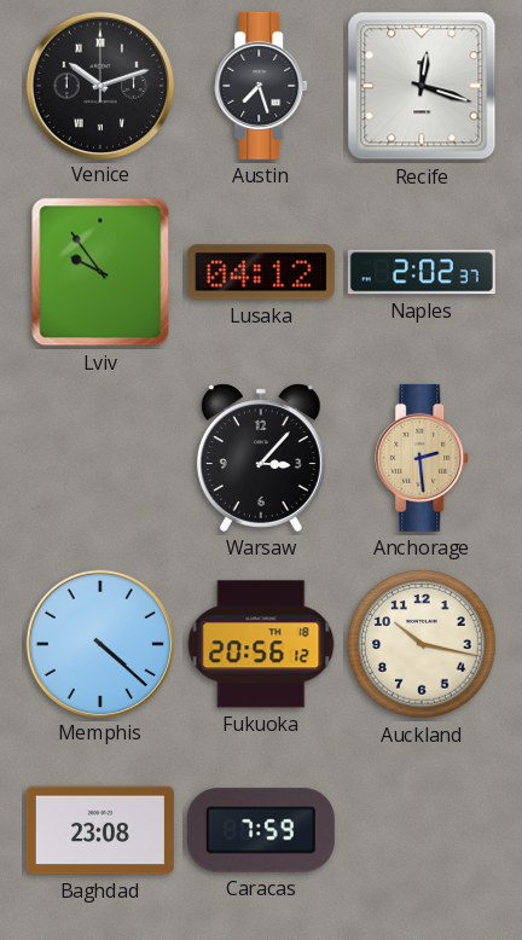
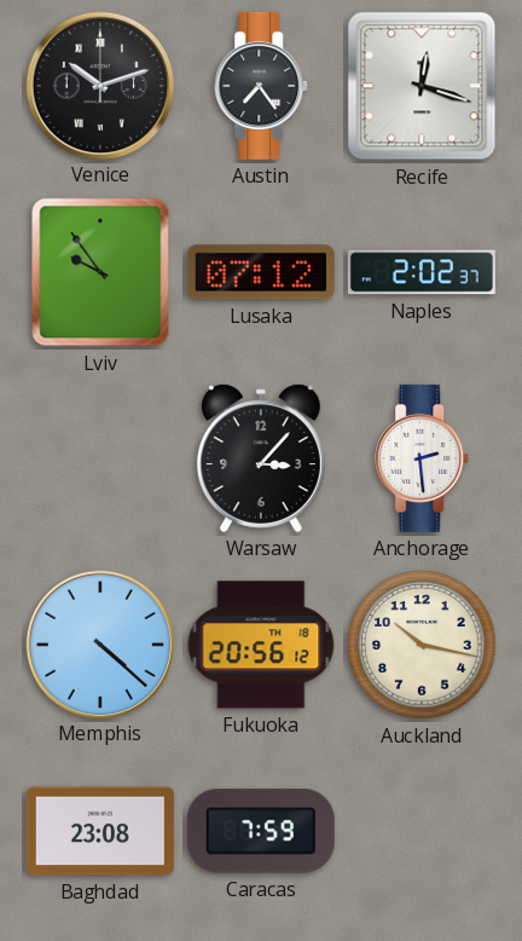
Austin: 7:27 -> 7:24 (262, 86)
Lusaka: 04:12 -> 07:12 (261, 272)
Anchorage dial: champagne -> white (423, 458)
